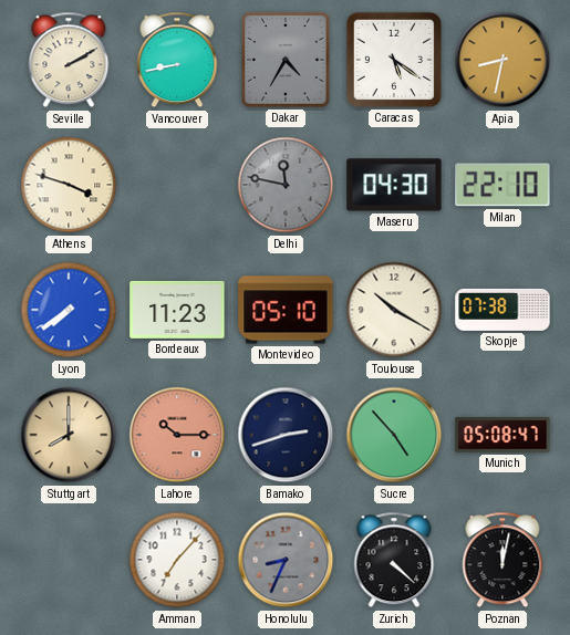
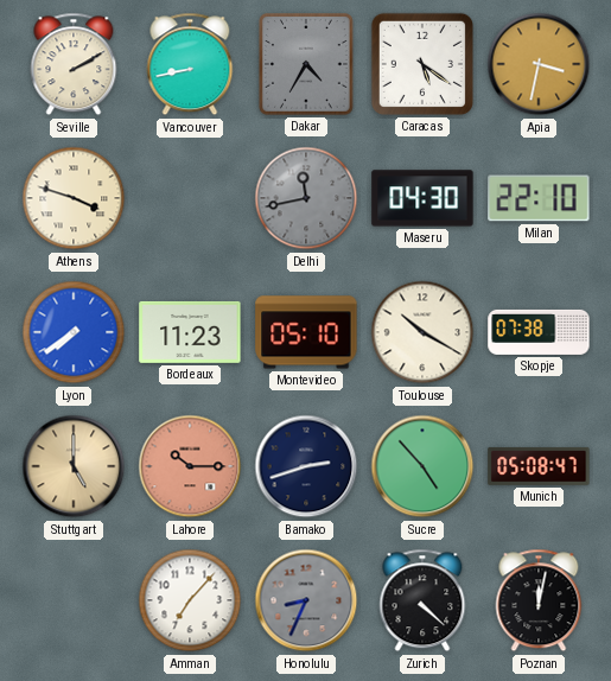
Apia: 8:32 -> 3:32 (539, 64)
Delhi: 11:47 -> 11:43 (306, 198)
Stuttgart: 8:00 -> 5:00 (74, 466)
